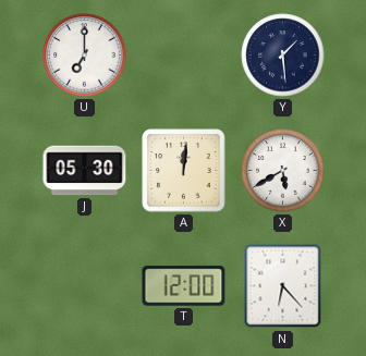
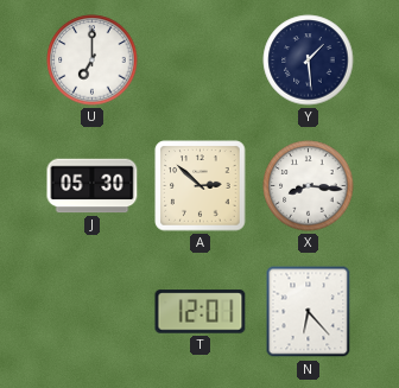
A: 12:01 -> 2:52 (201, 186)
X: 5:40 -> 8:16 (309, 186)
T: 12:00 -> 12:01 (201, 312)
